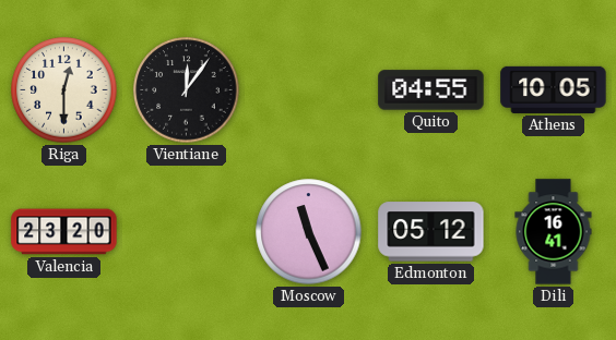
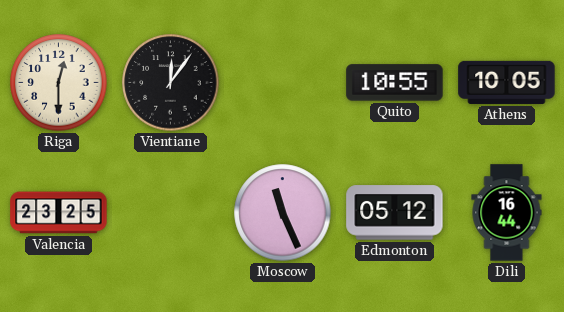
Quito: 04:55 -> 10:55 (395, 83)
Valencia: 23:20 -> 23:25 (59, 213)
Dili: 16:41 -> 16:44 (507, 213)
